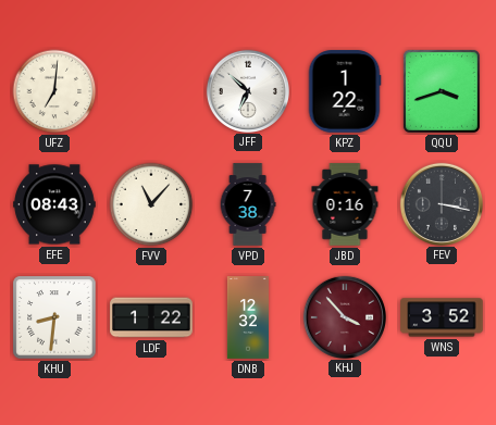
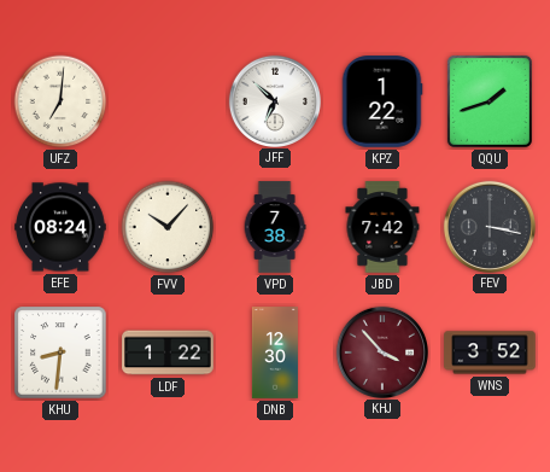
QQU: 3:42 -> 1:42 (490, 101)
EFE: 08:43 -> 08:24 (60, 227)
FVV: 11:07 -> 10:07 (168, 227)
JBD: 0:16 -> 7:42 (382, 227)
DNB: 12:32 -> 12:30 (275, 352)
